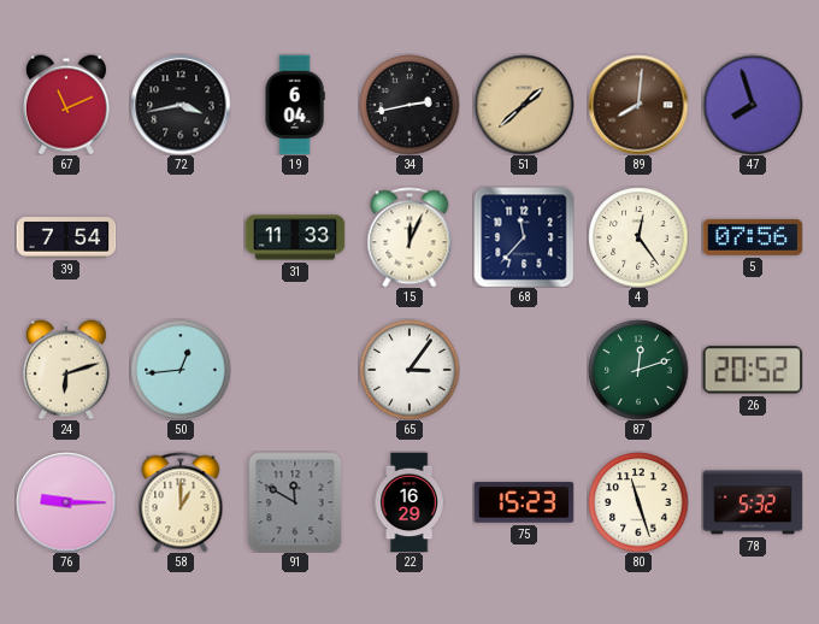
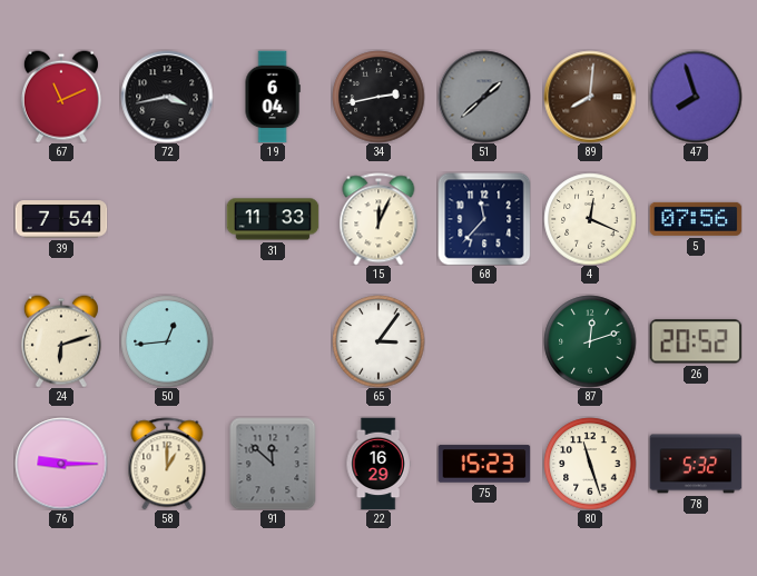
51 dial: champagne -> grey (484, 97)
4: 12:24 -> 12:19 (590, 219)
91: 11:50 -> 11:52 (273, 464)
